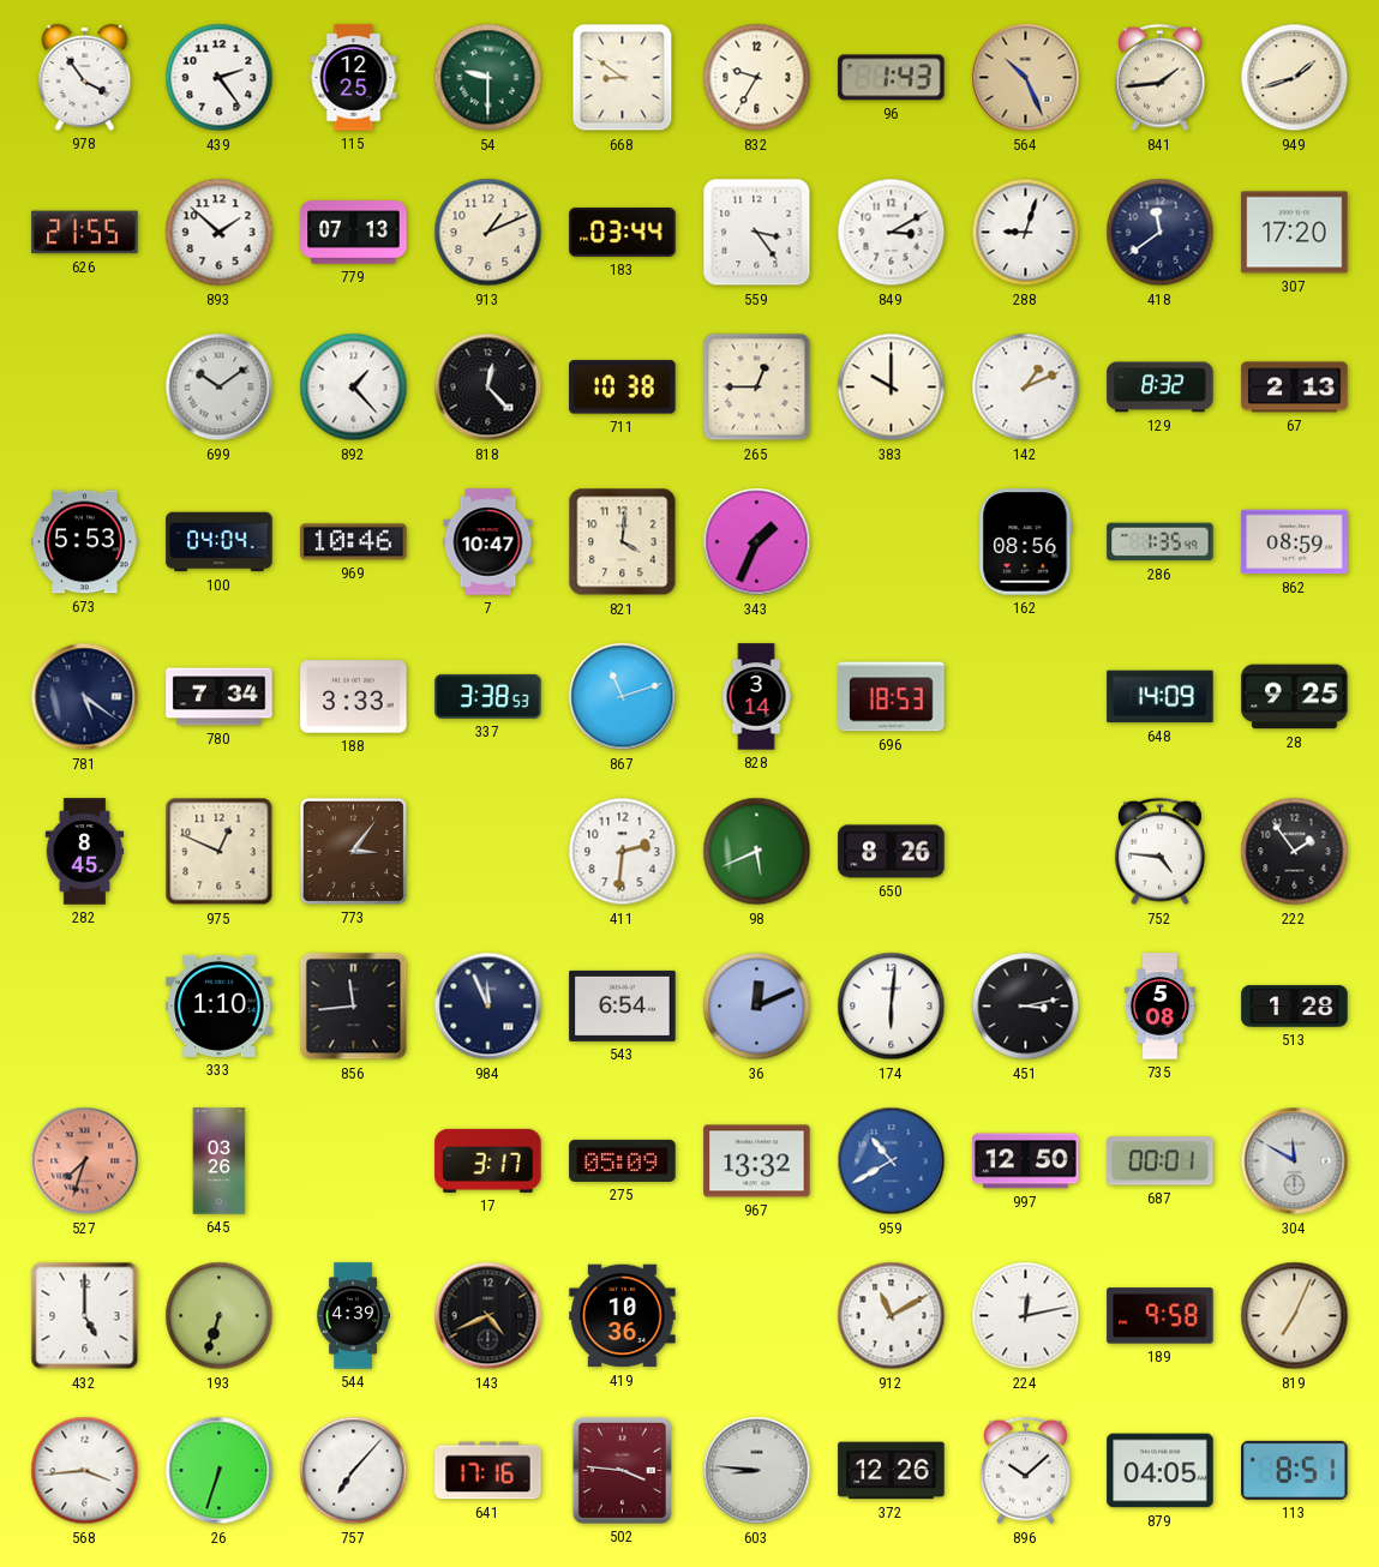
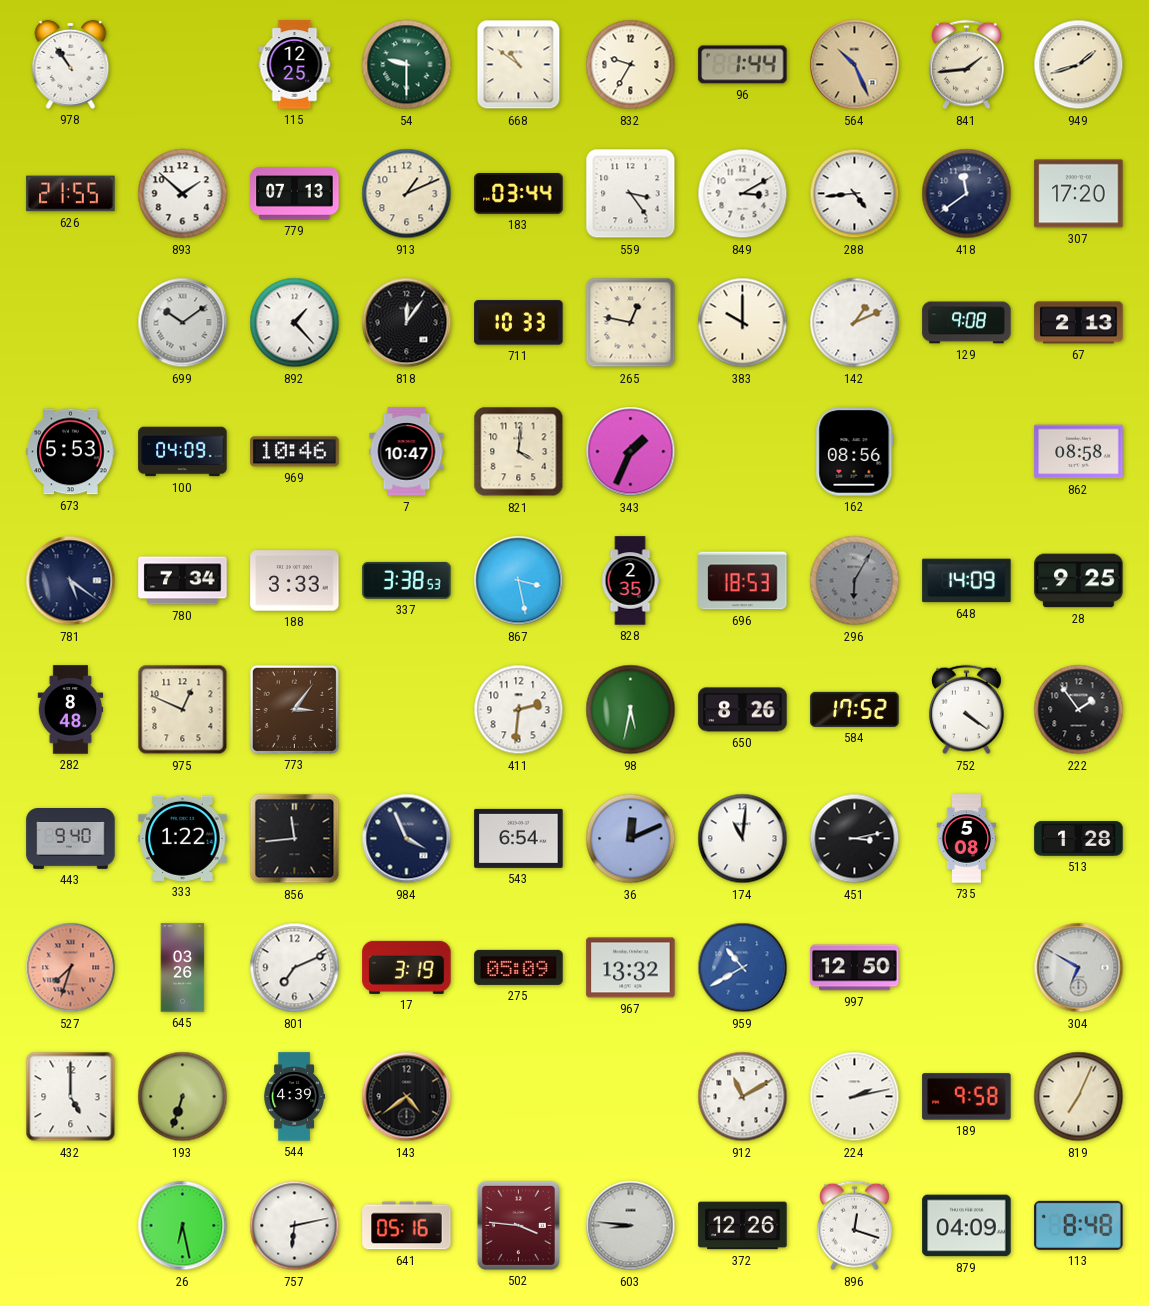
978: 3:54 -> 10:54 (71, 64)
439: 2:24 -> none (220, 78)
668: 8:51 -> 10:51 (519, 65)
96: 1:43 -> 1:44 (743, 65)
288: 9:03 -> 4:44 (855, 194)
818: 12:23 -> 12:06 (407, 323)
711: 10:38 -> 10:33 (519, 323)
265: 12:45 -> 12:47 (631, 323)
129: 8:32 -> 9:08 (967, 323)
100: 04:04 -> 04:09 (183, 452)
286: 1:35 -> none (1161, 542)
862: 08:59 -> 08:58 (1079, 452)
867: 11:12 -> 3:28 (519, 581)
828: 3:14 -> 2:35 (630, 581)
296: none -> 6:05 (855, 581)
282: 8:45 -> 8:48 (71, 710)
98: 5:41 -> 5:32 (631, 710)
584: none -> 17:52 (855, 709)
752: 4:46 -> 4:21 (966, 710)
443: none -> 9:40 (71, 839)
333: 1:10 -> 1:22 (183, 838)
984: 11:56 -> 3:56 (407, 839)
174: 6:01 -> 11:01 (743, 839)
801: none -> 7:11 (295, 968)
17: 3:17 -> 3:19 (407, 967)
687: 00:01 -> none (1161, 1161)
304: 11:50 -> 6:50 (1079, 968)
143: 4:41 -> 4:39 (407, 1097)
419: 10:36 -> none (623, 1316)
224: 12:13 -> 2:13 (855, 1097)
568: 3:44 -> none (85, 1471)
26: 6:33 -> 6:28 (183, 1226)
757: 7:07 -> 6:13 (295, 1226)
641: 17:16 -> 05:16 (407, 1226)
896: 10:08 -> 12:18 (854, 1226)
879: 04:05 -> 04:09 (967, 1226)
113: 8:51 -> 8:48 (1079, 1225)
